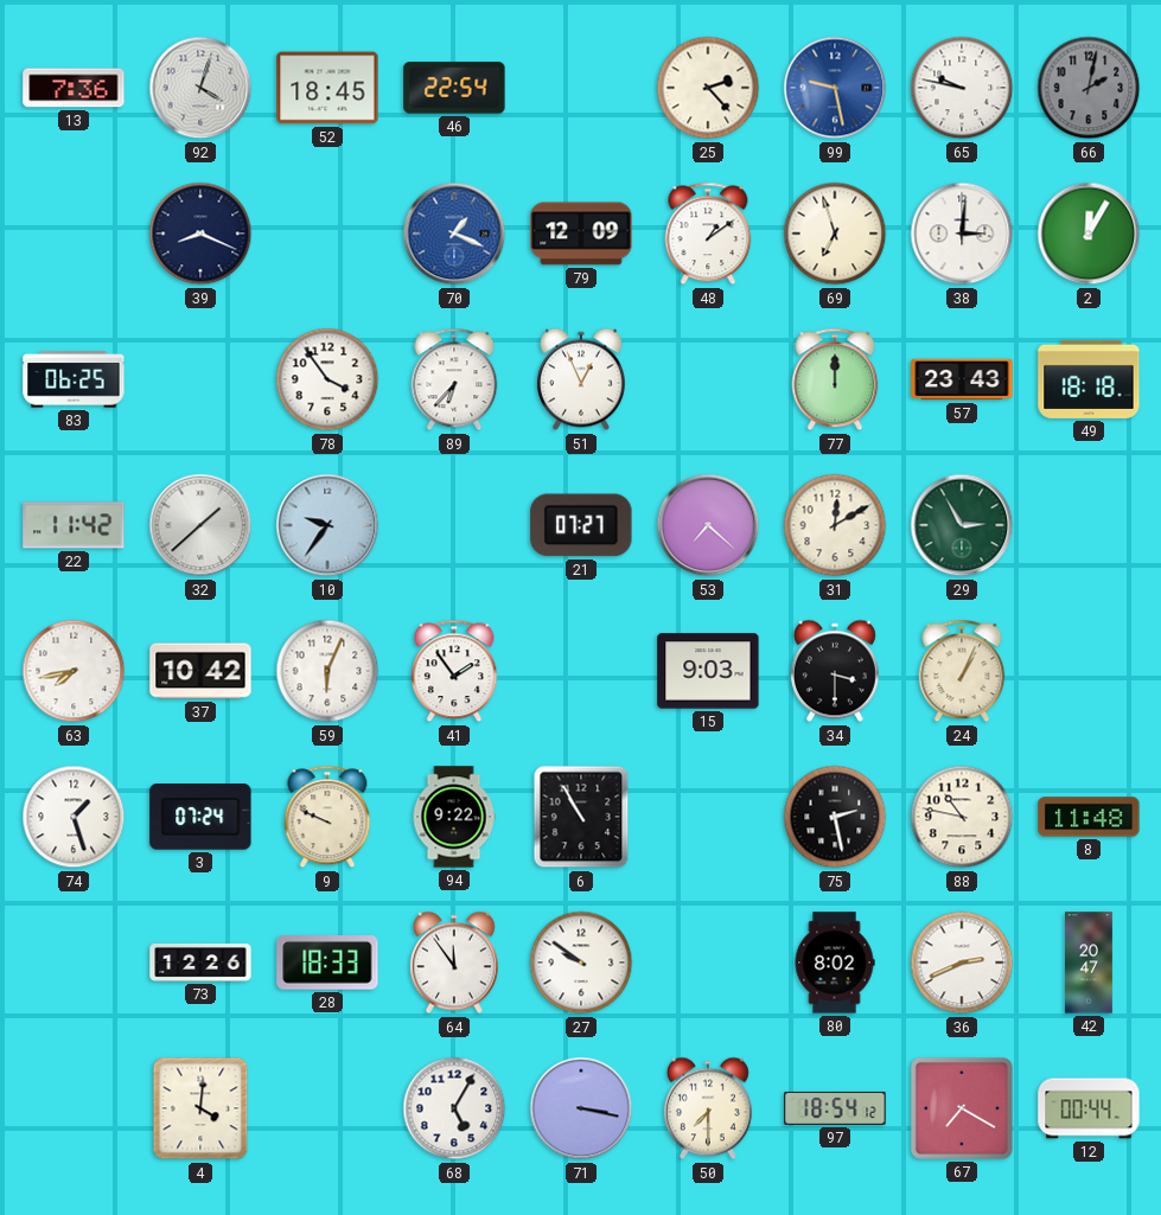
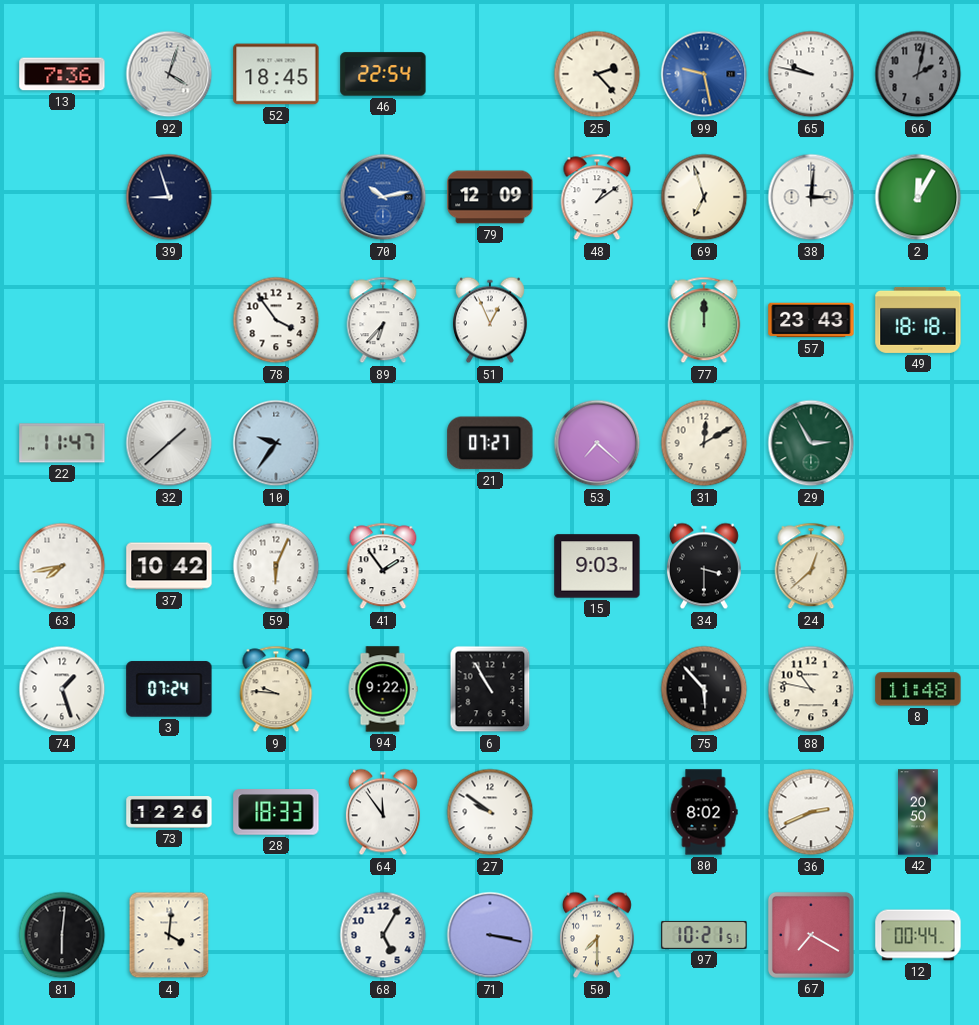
39: 8:19 -> 8:57 (169, 197)
70: 1:19 -> 10:13 (383, 197)
83: 06:25 -> none (74, 379)
22: 11:42 -> 11:47 (62, 443)
24: 1:04 -> 12:38 (811, 566)
9: 9:49 -> 9:46 (276, 689)
75: 2:28 -> 5:53 (704, 689)
42: 20:47 -> 20:50 (919, 812)
81: none -> 6:01 (62, 935)
97: 18:54 -> 10:21 (704, 935)
